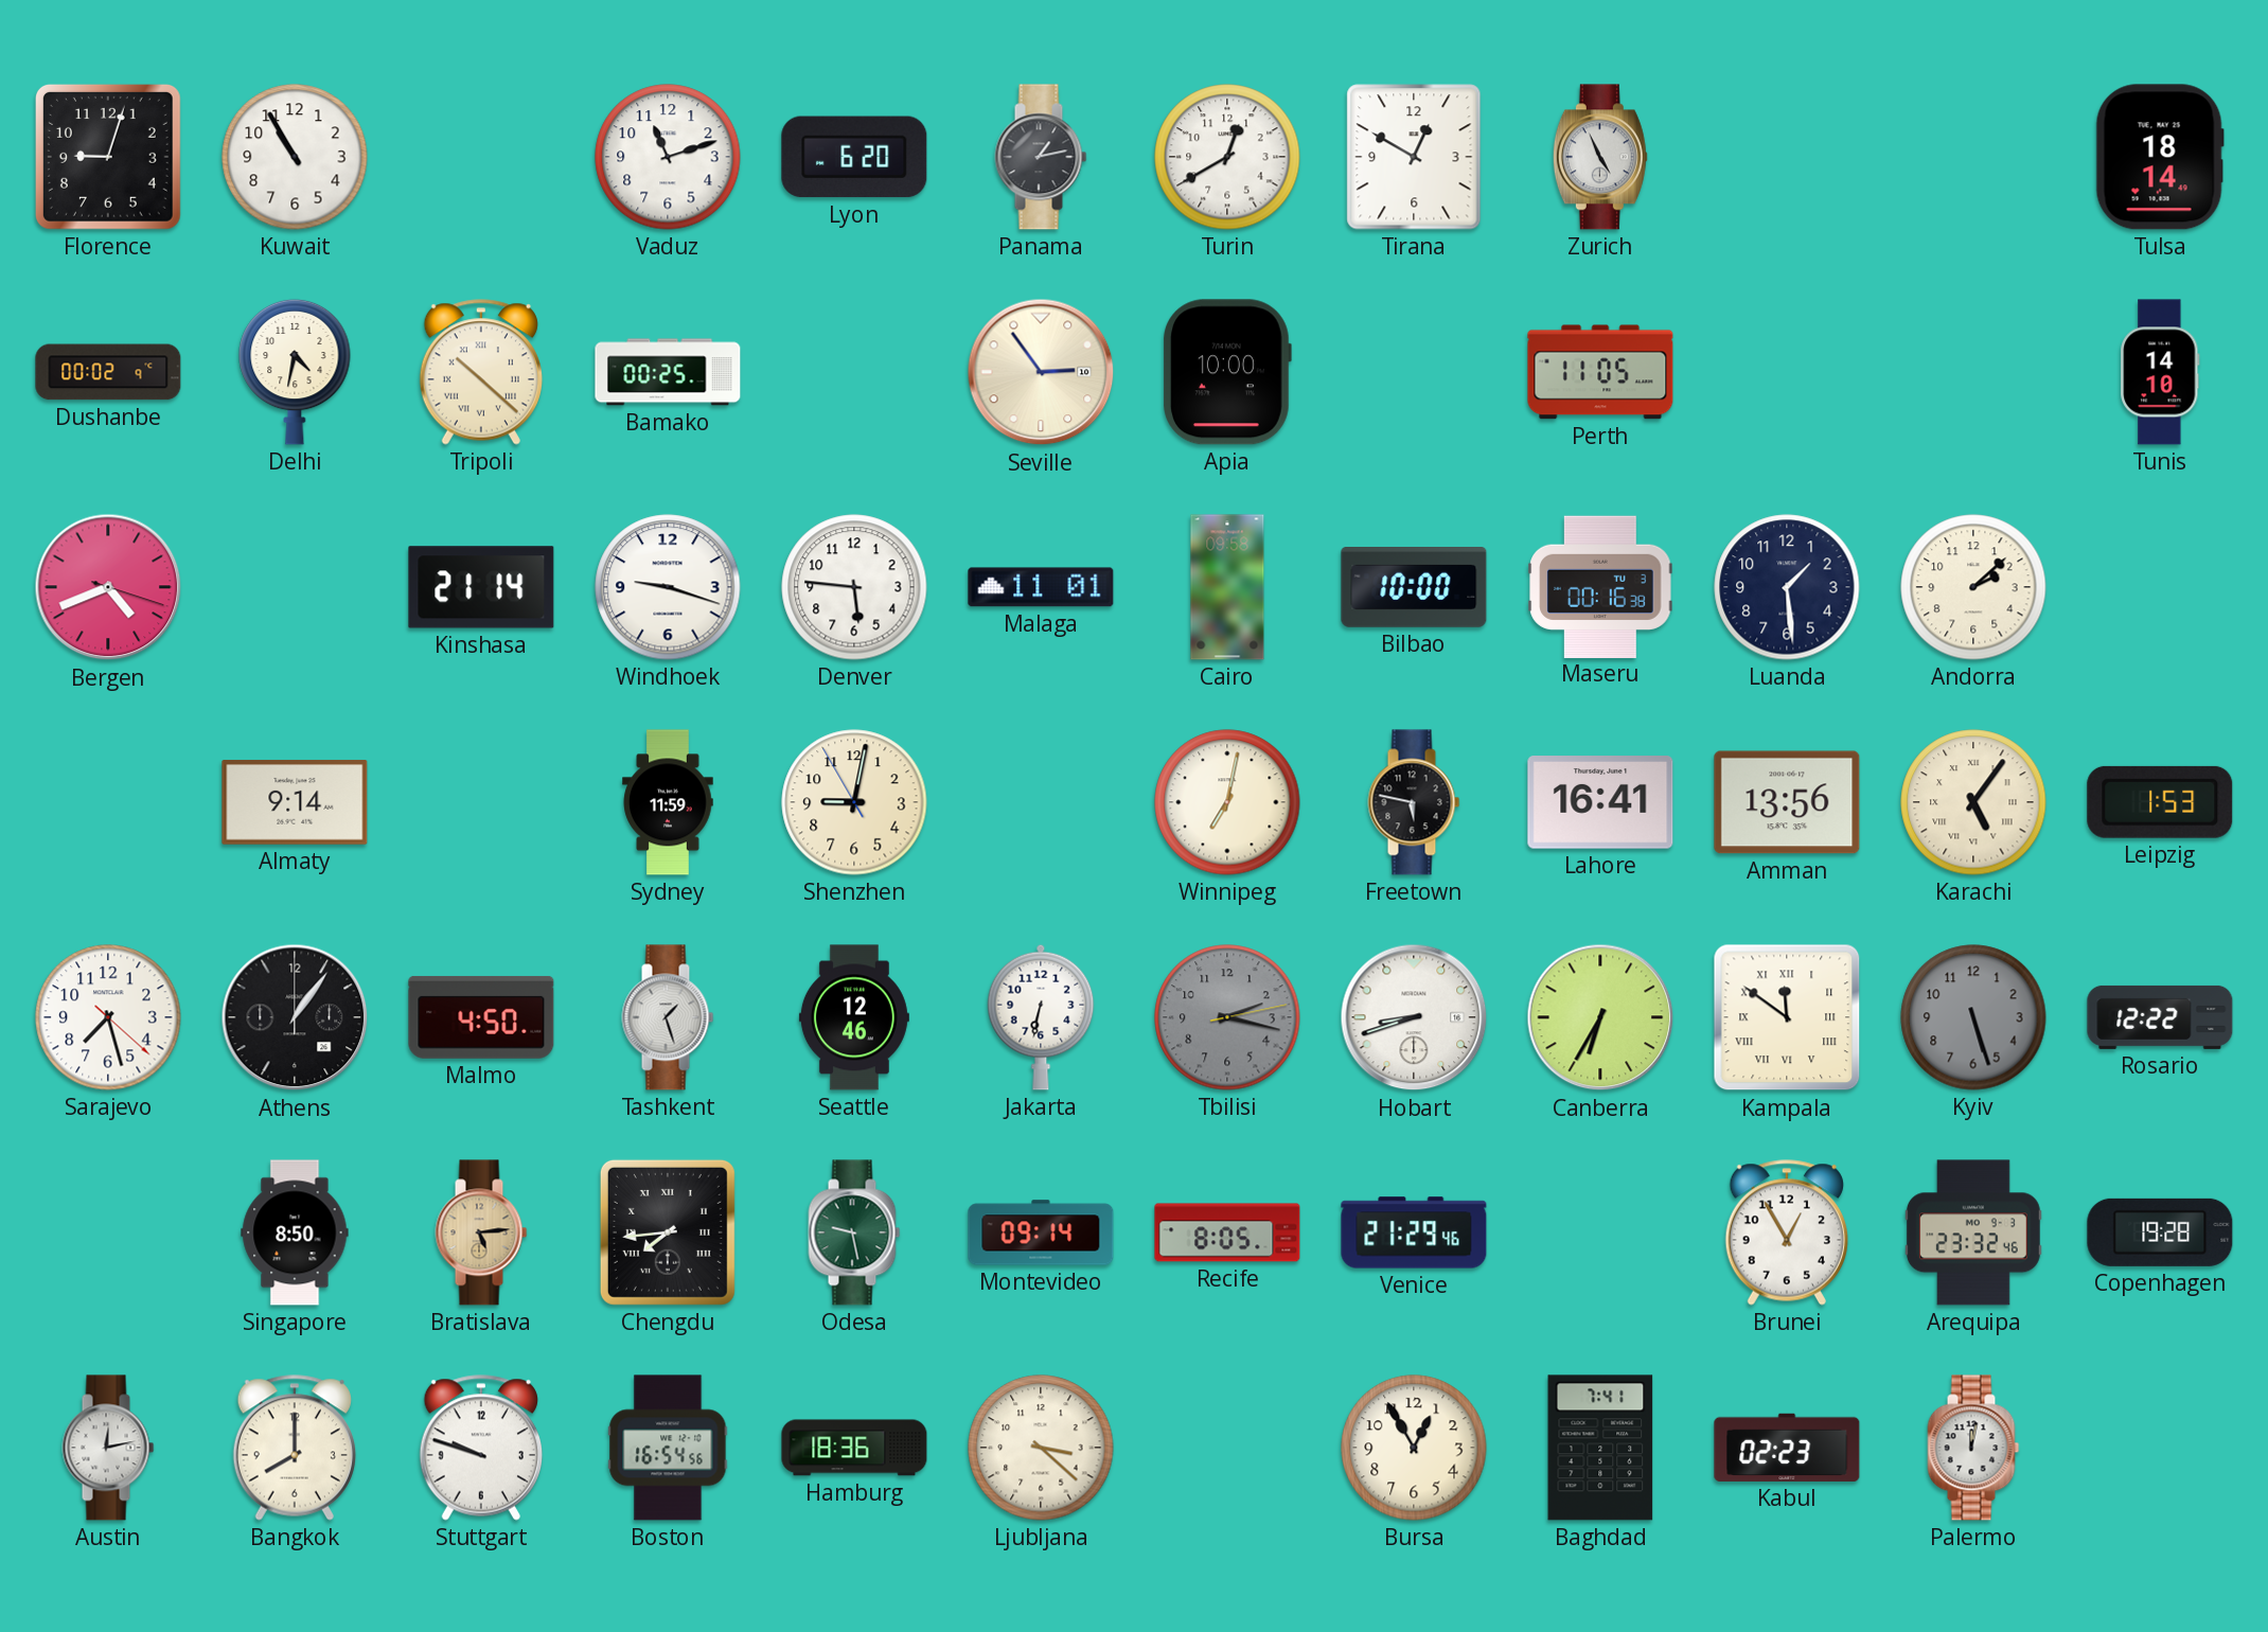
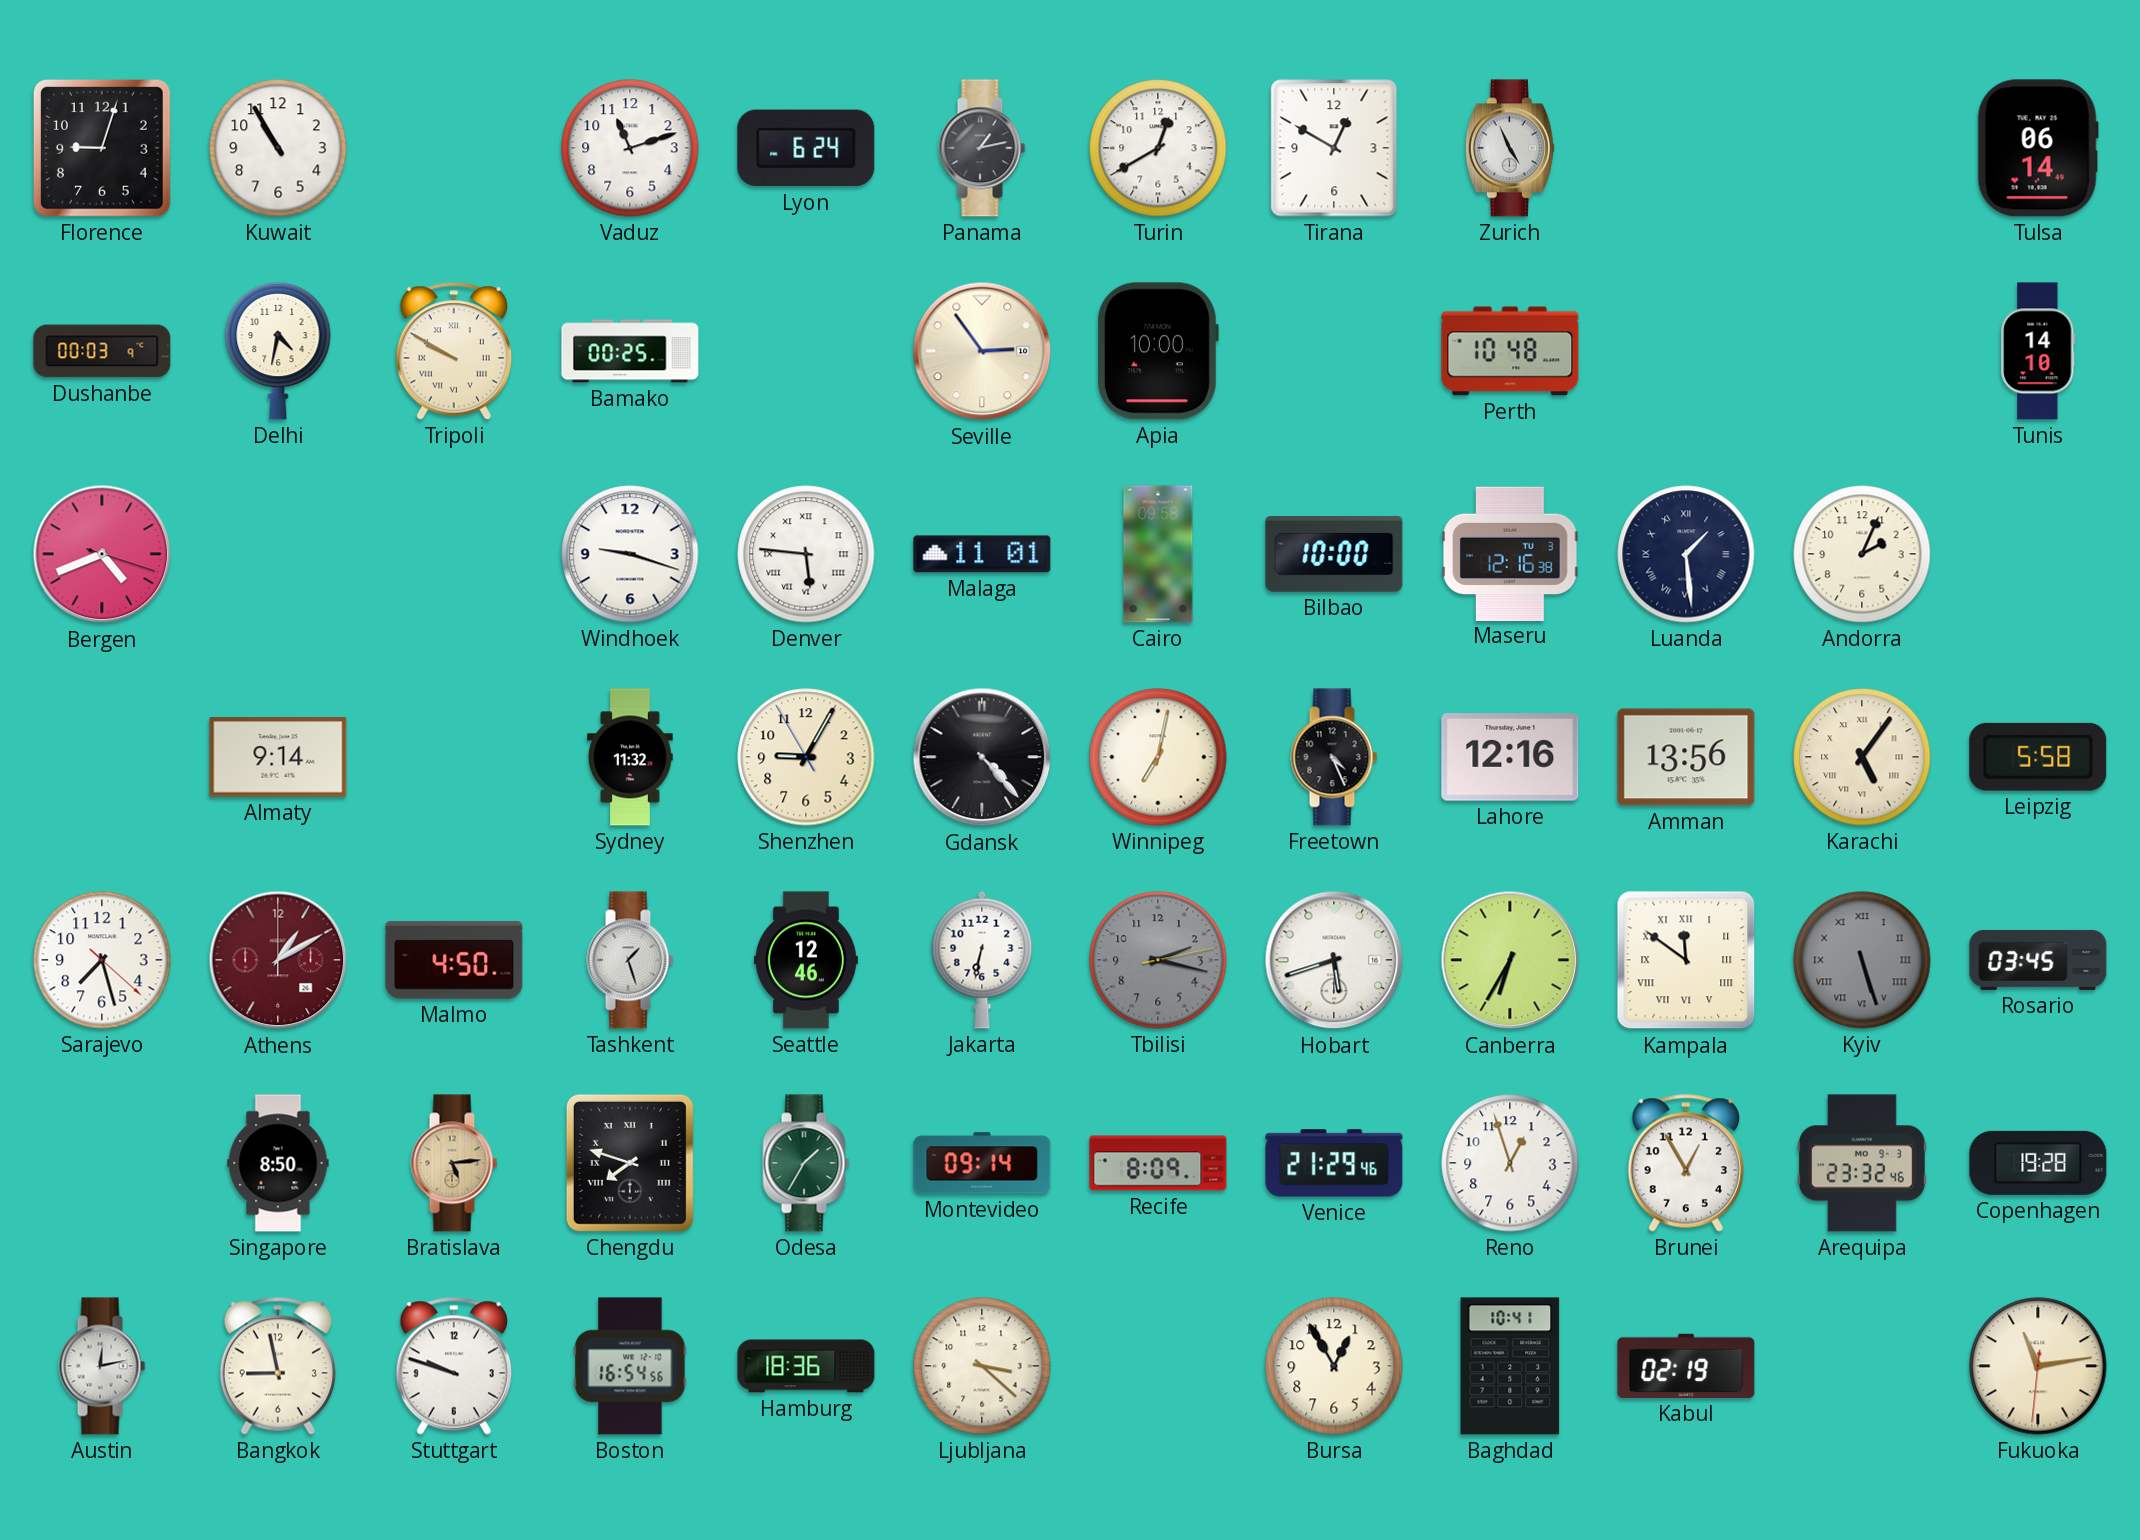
Lyon: 6:20 -> 6:24 (806, 148)
Tulsa: 18:14 -> 06:14 (2038, 148)
Dushanbe: 00:02 -> 00:03 (102, 351)
Tripoli: 10:22 -> 9:50 (454, 351)
Perth: 11:05 -> 10:48 (1510, 351)
Kinshasa: 21:14 -> none (481, 587)
Denver numerals: Arabic -> Roman (806, 554)
Maseru: 00:16 -> 12:16 (1510, 553)
Luanda numerals: Arabic -> Roman (1686, 554)
Andorra: 2:08 -> 2:04 (1862, 554)
Sydney: 11:59 -> 11:32 (630, 757)
Shenzhen: 9:01 -> 9:04 (806, 757)
Gdansk: none -> 4:23 (982, 757)
Freetown: 5:47 -> 4:26 (1334, 757)
Lahore: 16:41 -> 12:16 (1510, 757)
Leipzig: 1:53 -> 5:58 (2038, 757)
Athens: 1:06 -> 1:10 (278, 960)
Athens dial: black -> burgundy (278, 960)
Hobart: 8:42 -> 5:42 (1334, 960)
Kyiv numerals: Arabic -> Roman (1862, 960)
Rosario: 12:22 -> 03:45 (2038, 960)
Chengdu: 7:44 -> 7:48 (630, 1163)
Odesa: 9:28 -> 1:35 (806, 1163)
Recife: 8:05 -> 8:09 (1158, 1163)
Reno: none -> 12:57 (1510, 1163)
Bangkok: 8:00 -> 8:58 (278, 1366)
Baghdad: 7:41 -> 10:41 (1510, 1366)
Kabul: 02:23 -> 02:19 (1686, 1366)
Palermo: 12:02 -> none (1973, 1448)
Fukuoka: none -> 11:13 (2038, 1366)
